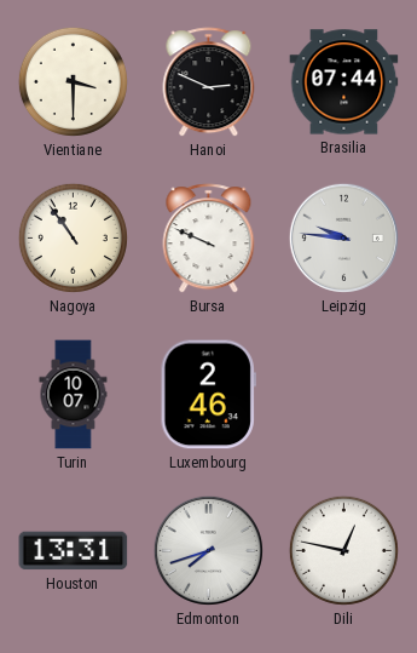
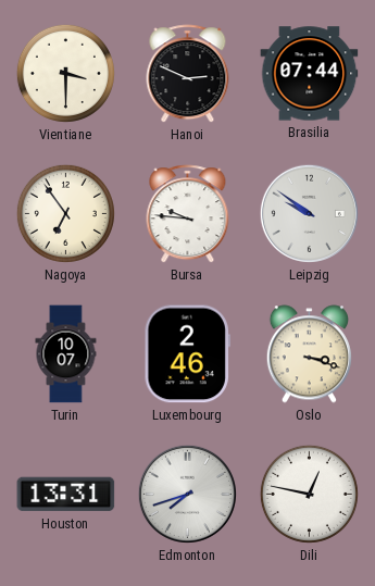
Nagoya: 10:54 -> 6:54 (65, 213)
Bursa: 9:49 -> 9:46 (188, 214)
Leipzig: 9:46 -> 9:51 (309, 213)
Oslo: none -> 3:18 (309, 354)
